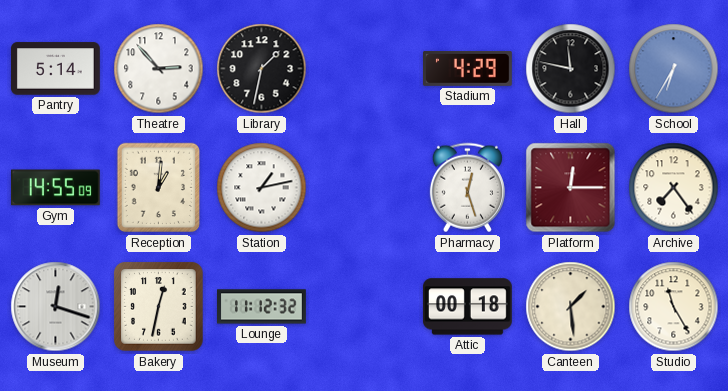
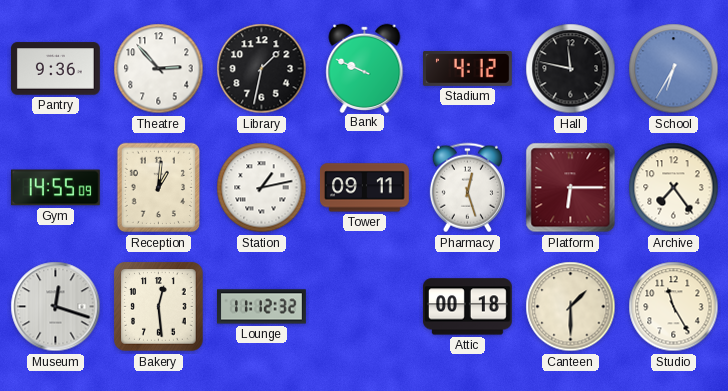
Pantry: 5:14 -> 9:36 (56, 69)
Bank: none -> 9:49 (365, 68)
Stadium: 4:29 -> 4:12 (468, 69)
Tower: none -> 09:11 (365, 188)
Platform: 12:15 -> 6:15 (571, 188)
Bakery: 12:32 -> 12:29 (159, 307)
Canteen: 1:29 -> 1:30 (571, 307)
